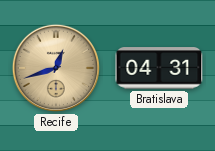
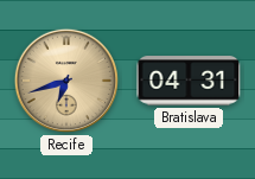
Recife: 12:42 -> 6:42 (66, 81)
